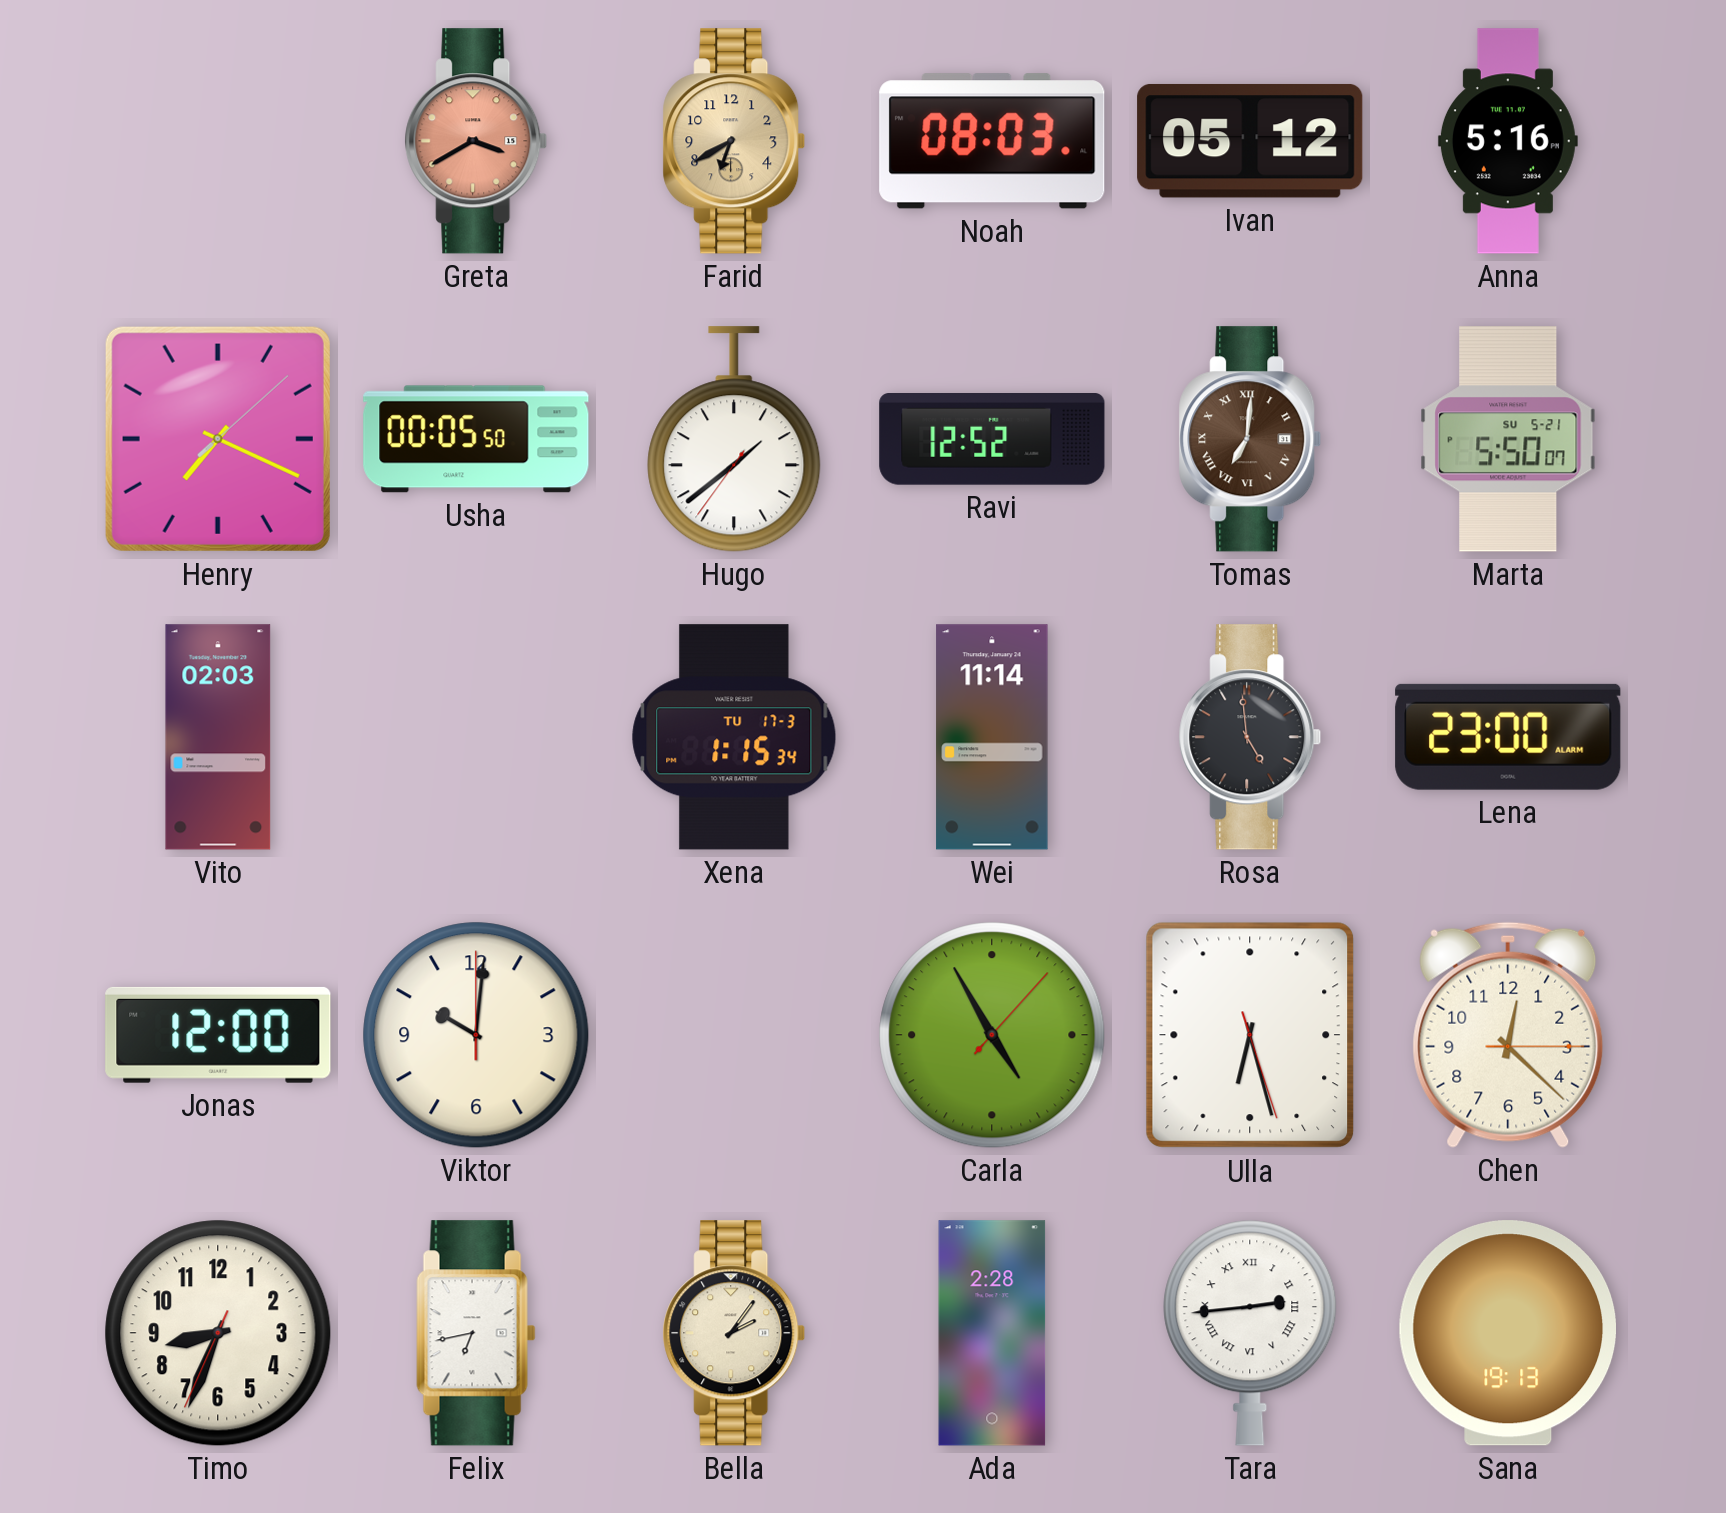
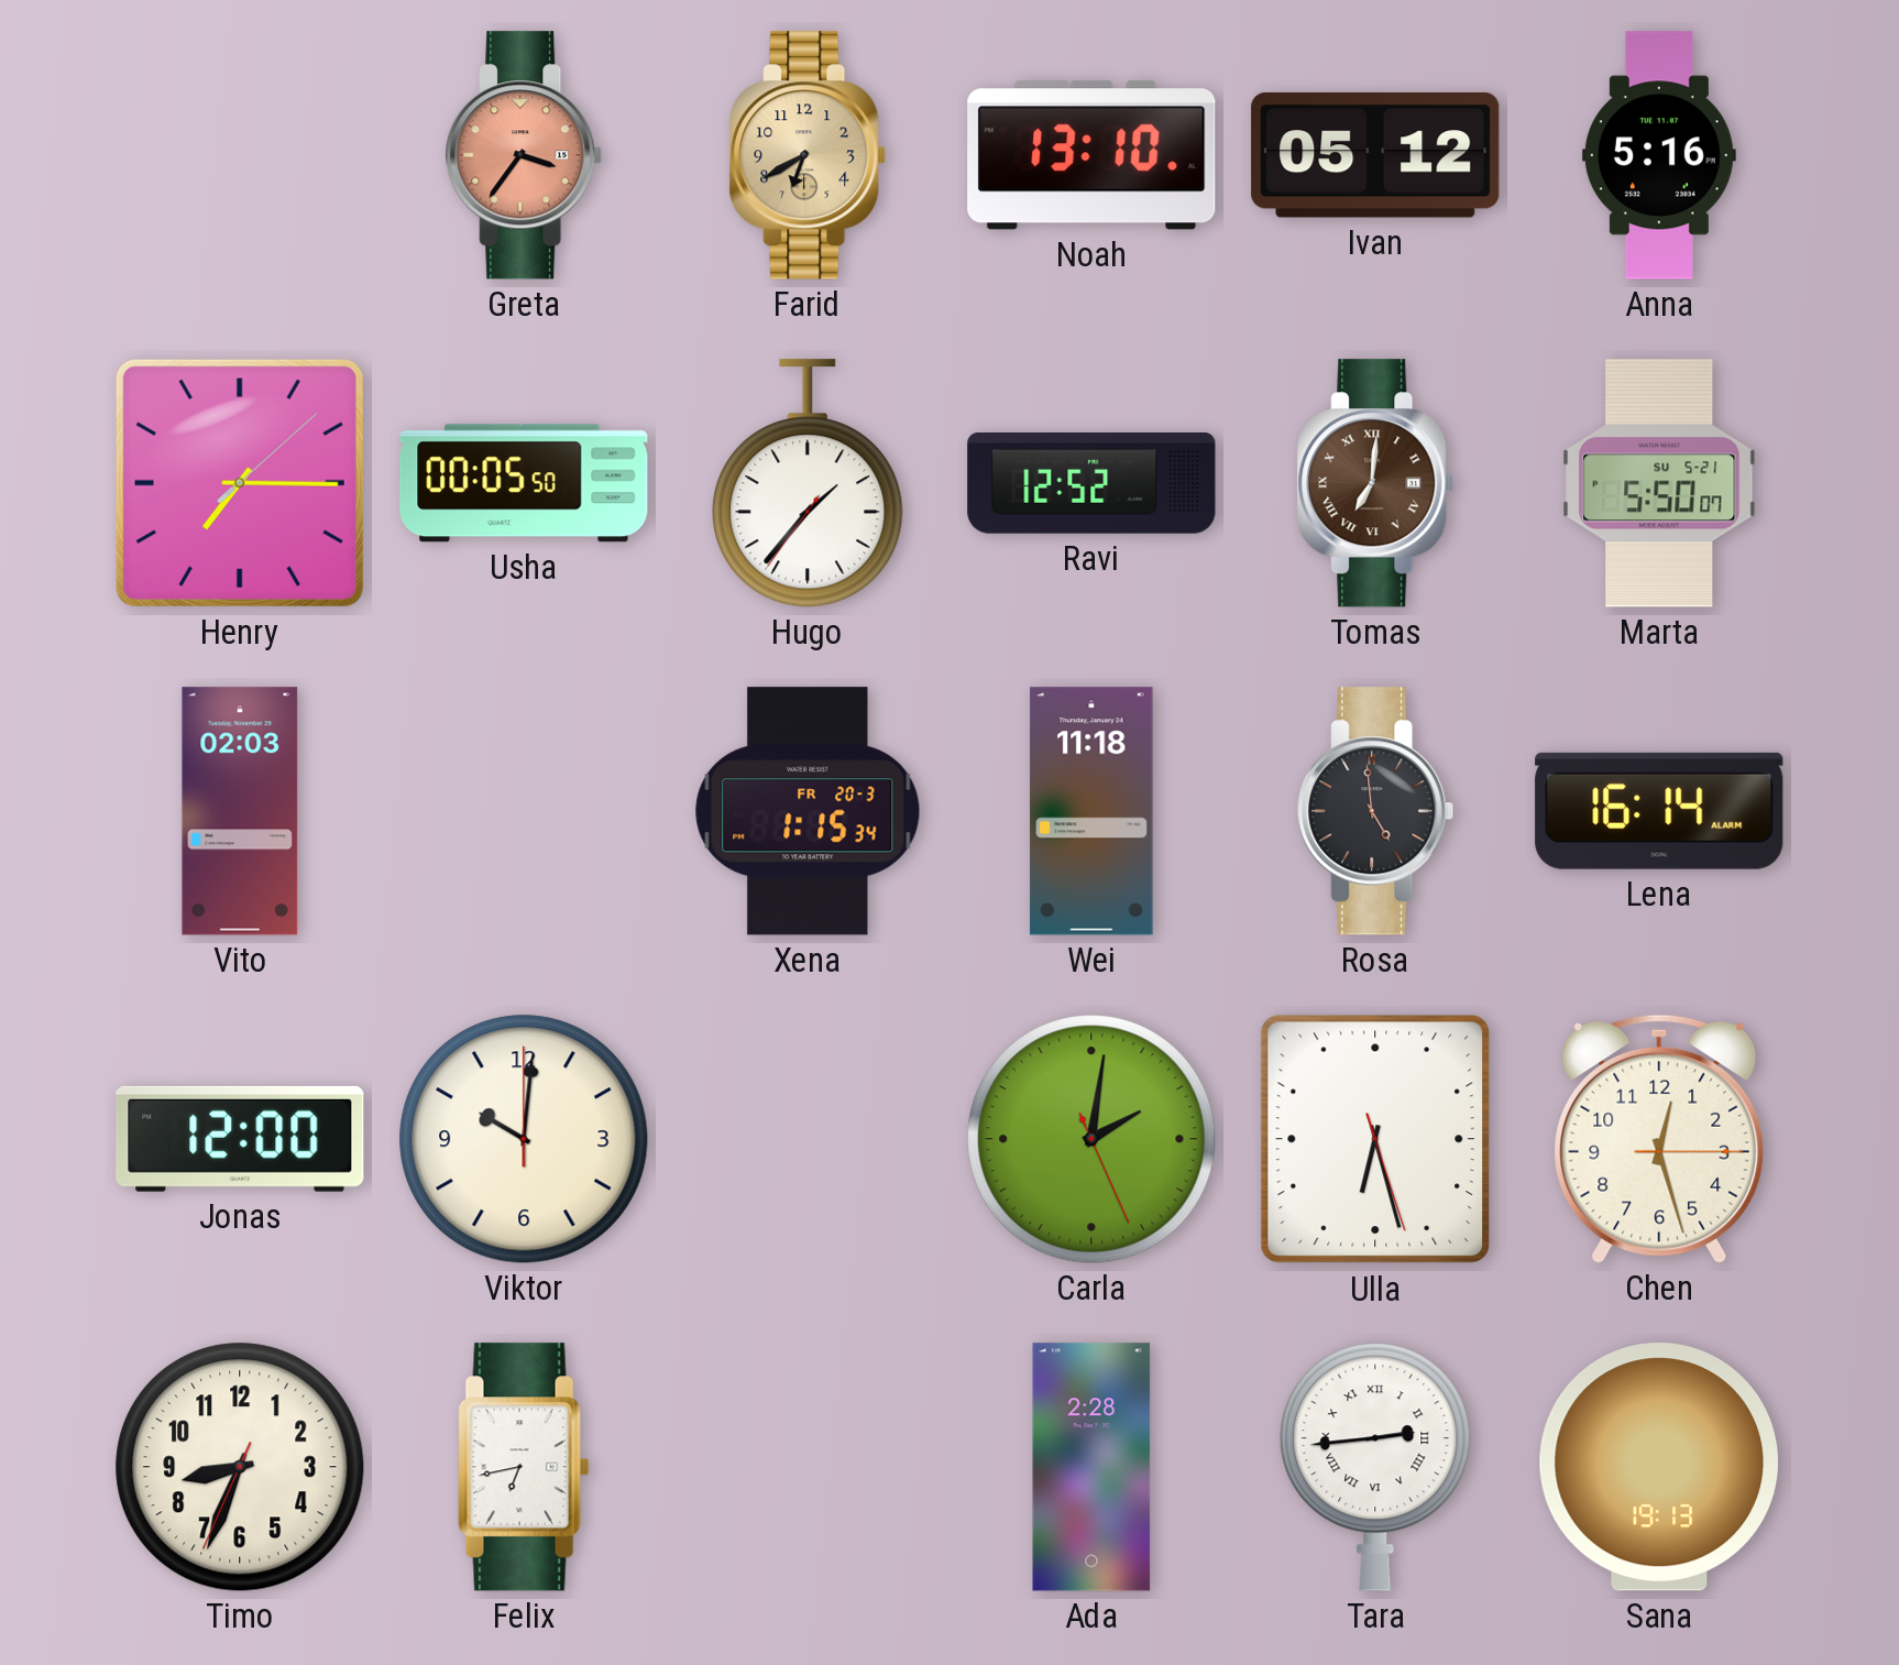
Greta: 3:40 -> 3:36 (524, 155)
Noah: 08:03 -> 13:10 (1091, 155)
Henry: 7:19 -> 7:15 (240, 483)
Hugo: 1:38 -> 1:36 (808, 483)
Xena date: TU 17-3 -> FR 20-3 (808, 811)
Wei: 11:14 -> 11:18 (1091, 811)
Lena: 23:00 -> 16:14 (1659, 811)
Carla: 4:55 -> 2:01 (1091, 1139)
Chen: 12:22 -> 12:27 (1659, 1139)
Bella: 2:06 -> none (734, 1333)
